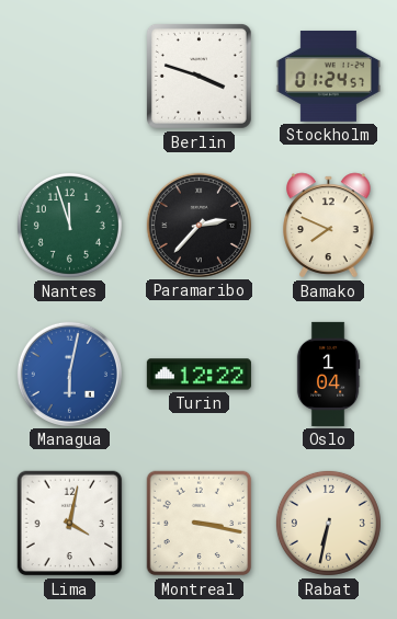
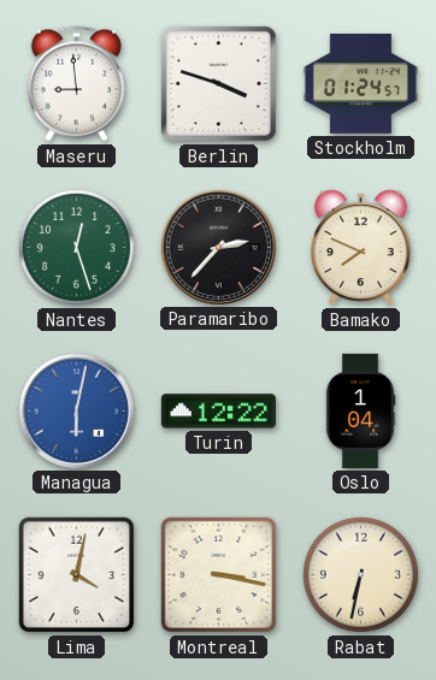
Maseru: none -> 8:59 (76, 84)
Nantes: 11:57 -> 12:27 (76, 247)
